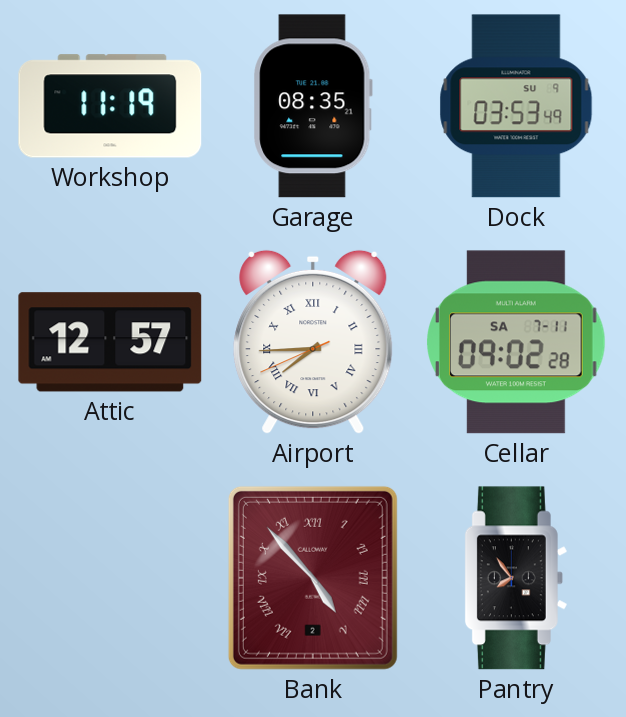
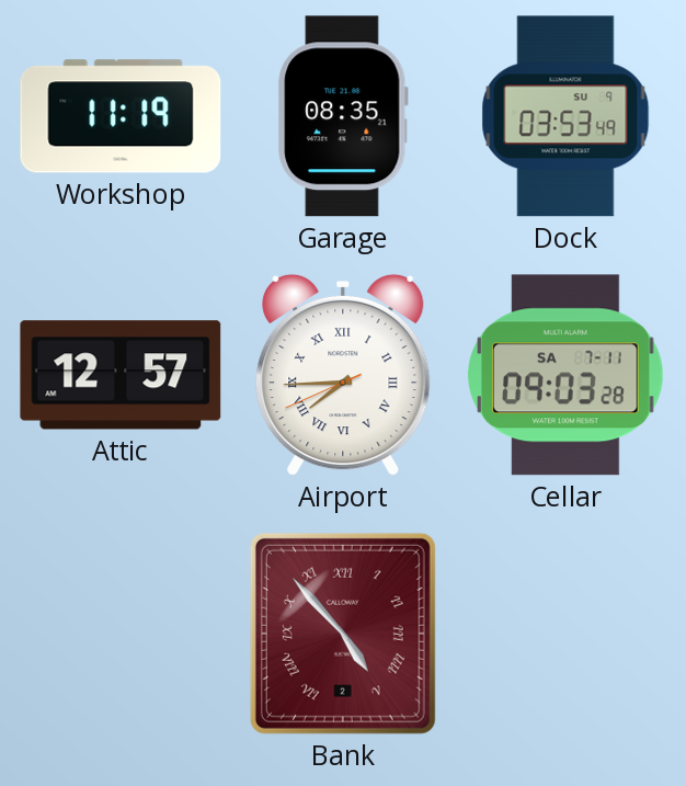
Cellar: 09:02 -> 09:03 (565, 375)
Pantry: 7:54 -> none (516, 578)
